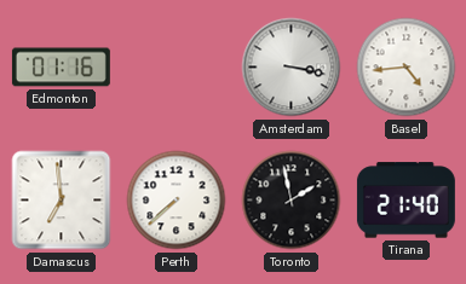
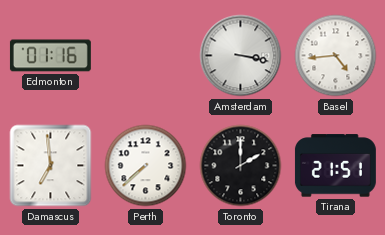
Toronto: 1:58 -> 2:00 (241, 166)
Tirana: 21:40 -> 21:51 (335, 166)
